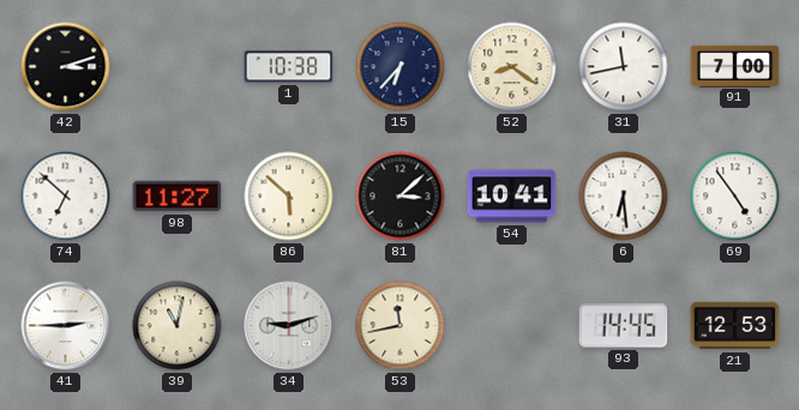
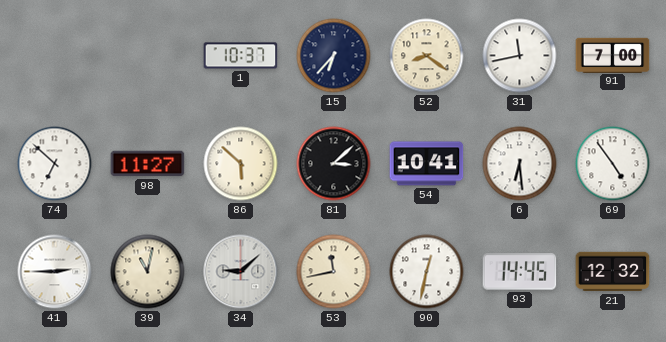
42: 3:12 -> none (66, 67)
1: 10:38 -> 10:37 (241, 56)
34: 9:12 -> 9:08 (241, 272)
90: none -> 12:32 (427, 272)
21: 12:53 -> 12:32 (613, 272)
